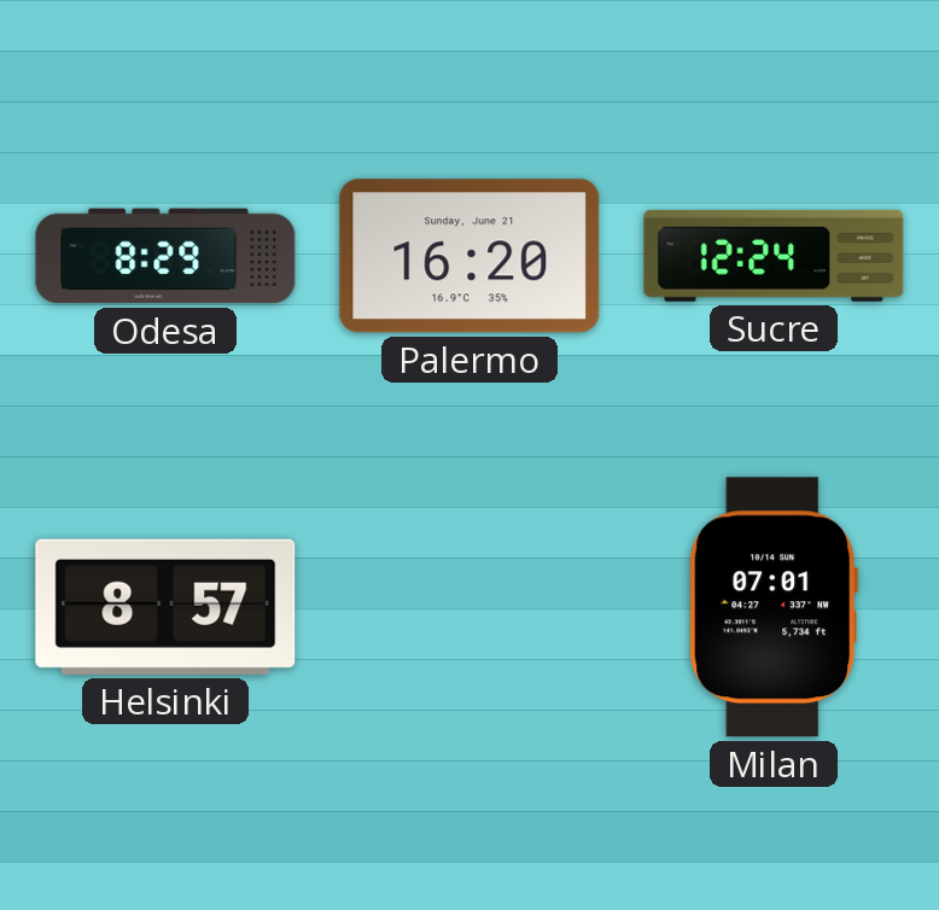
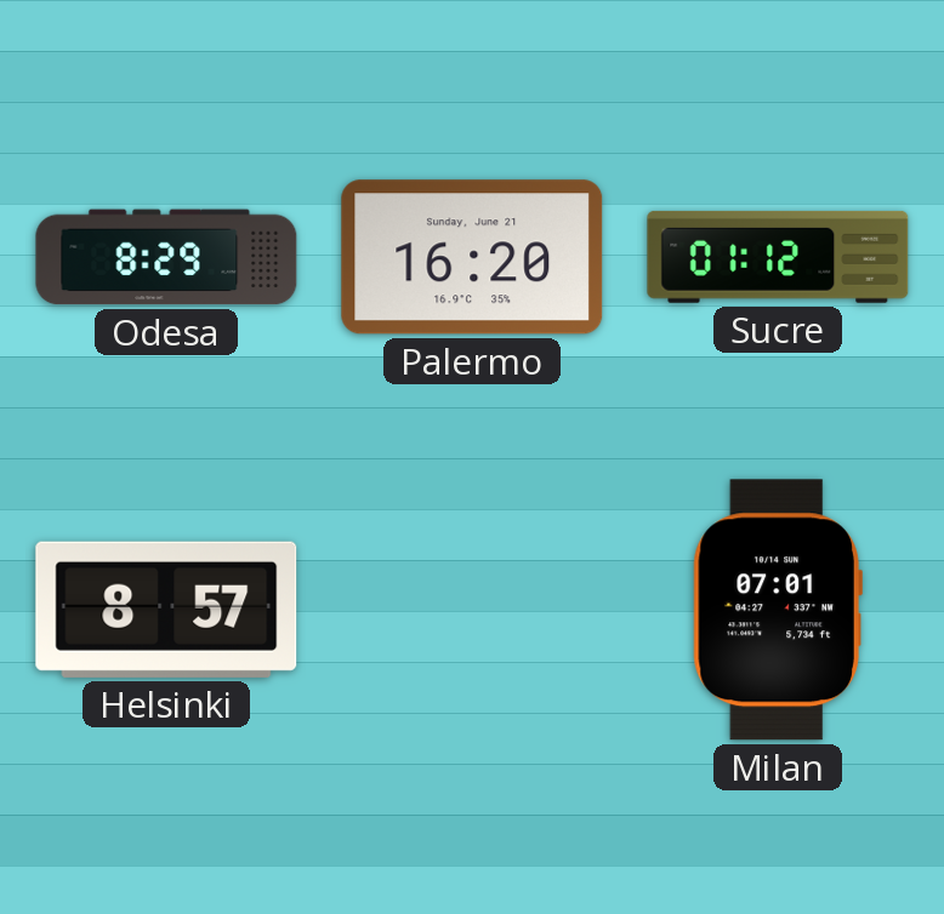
Sucre: 12:24 -> 01:12 (778, 257)
